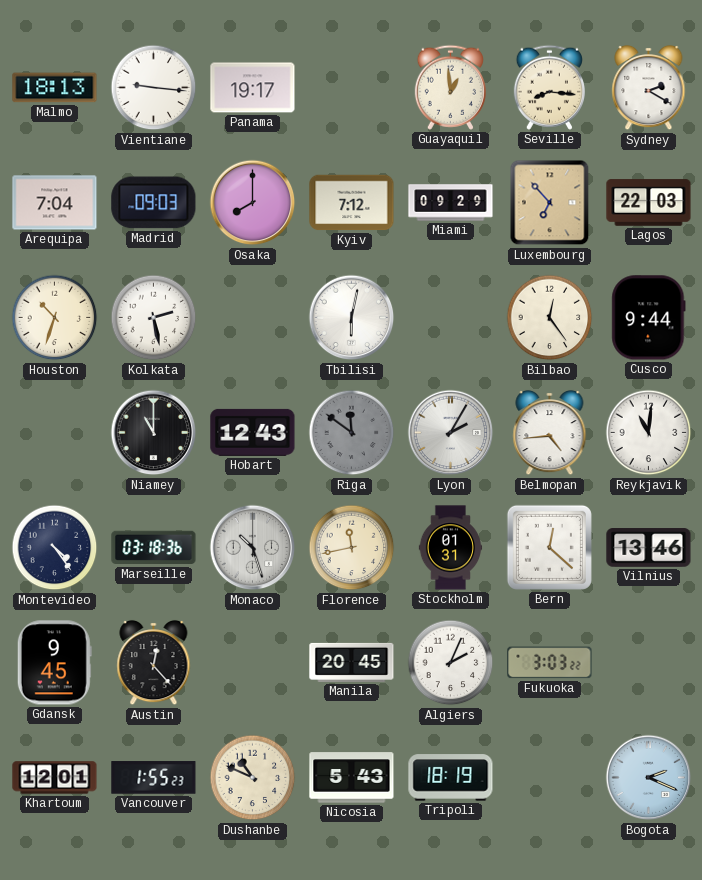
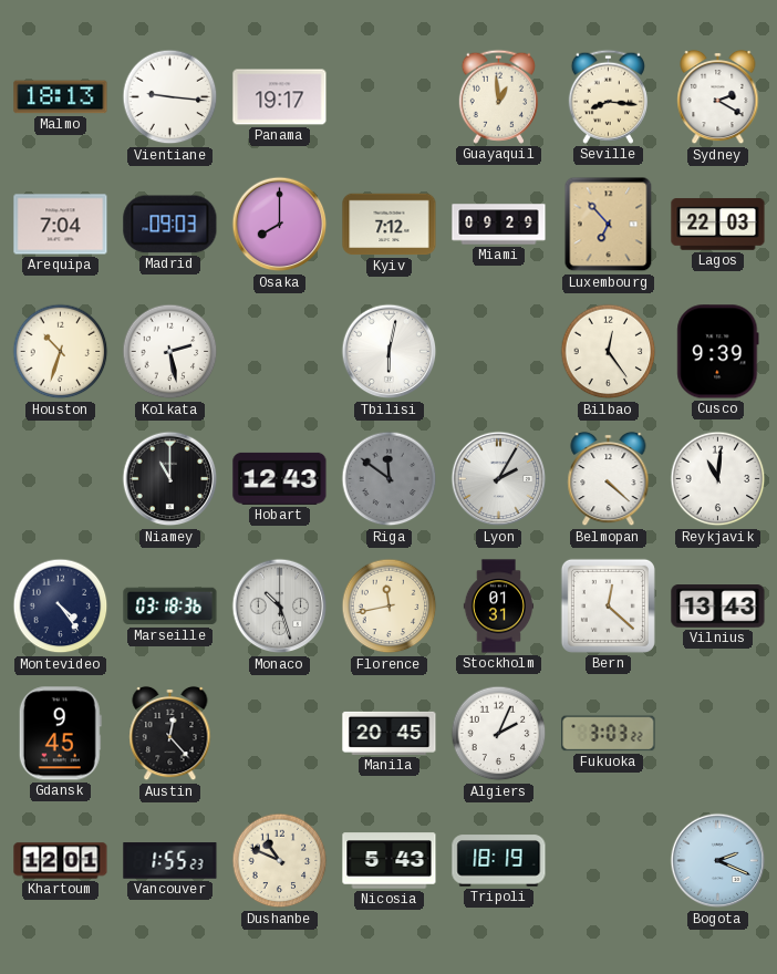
Cusco: 9:44 -> 9:39 (718, 352)
Belmopan: 4:44 -> 4:22 (609, 479)
Vilnius: 13:46 -> 13:43 (718, 607)
